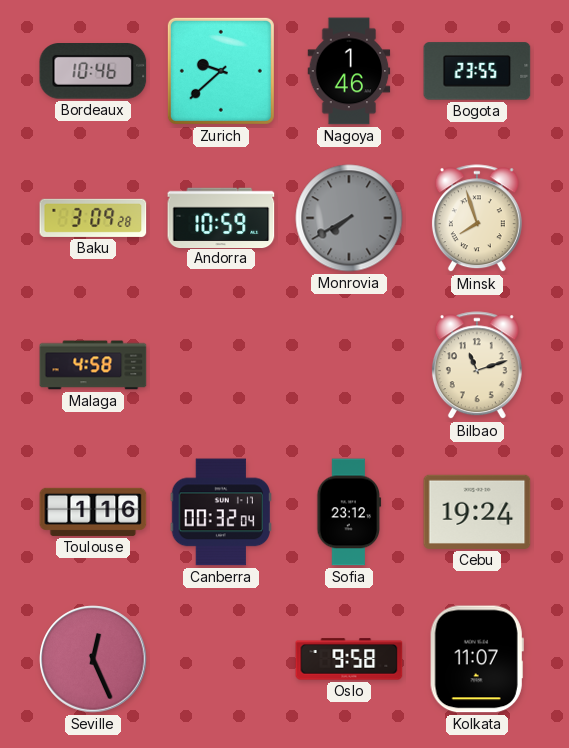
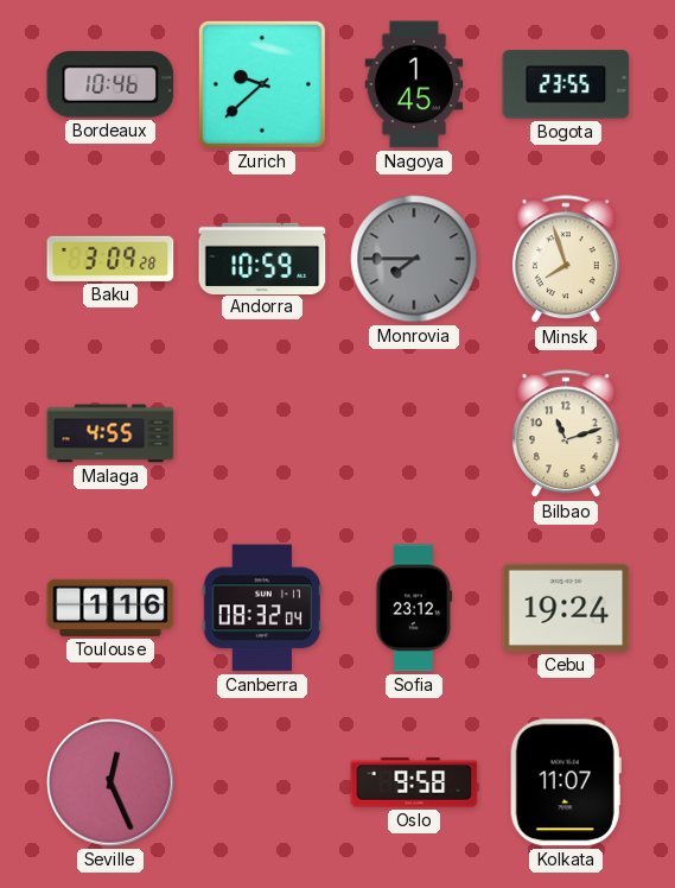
Nagoya: 1:46 -> 1:45 (414, 84)
Monrovia: 7:40 -> 7:45 (414, 259)
Malaga: 4:58 -> 4:55 (110, 433)
Canberra: 00:32 -> 08:32 (261, 608)
